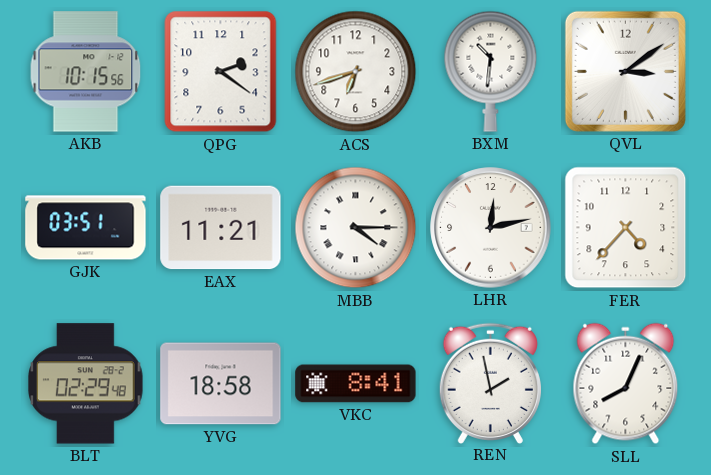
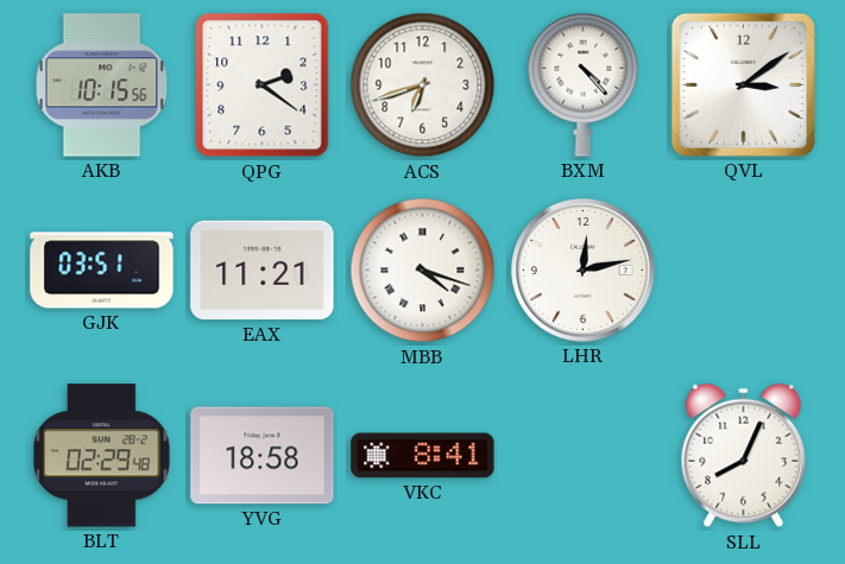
BXM: 10:31 -> 4:23 (584, 84)
MBB: 4:15 -> 4:18 (423, 271)
FER: 4:37 -> none (626, 228)
REN: 1:58 -> none (490, 383)
